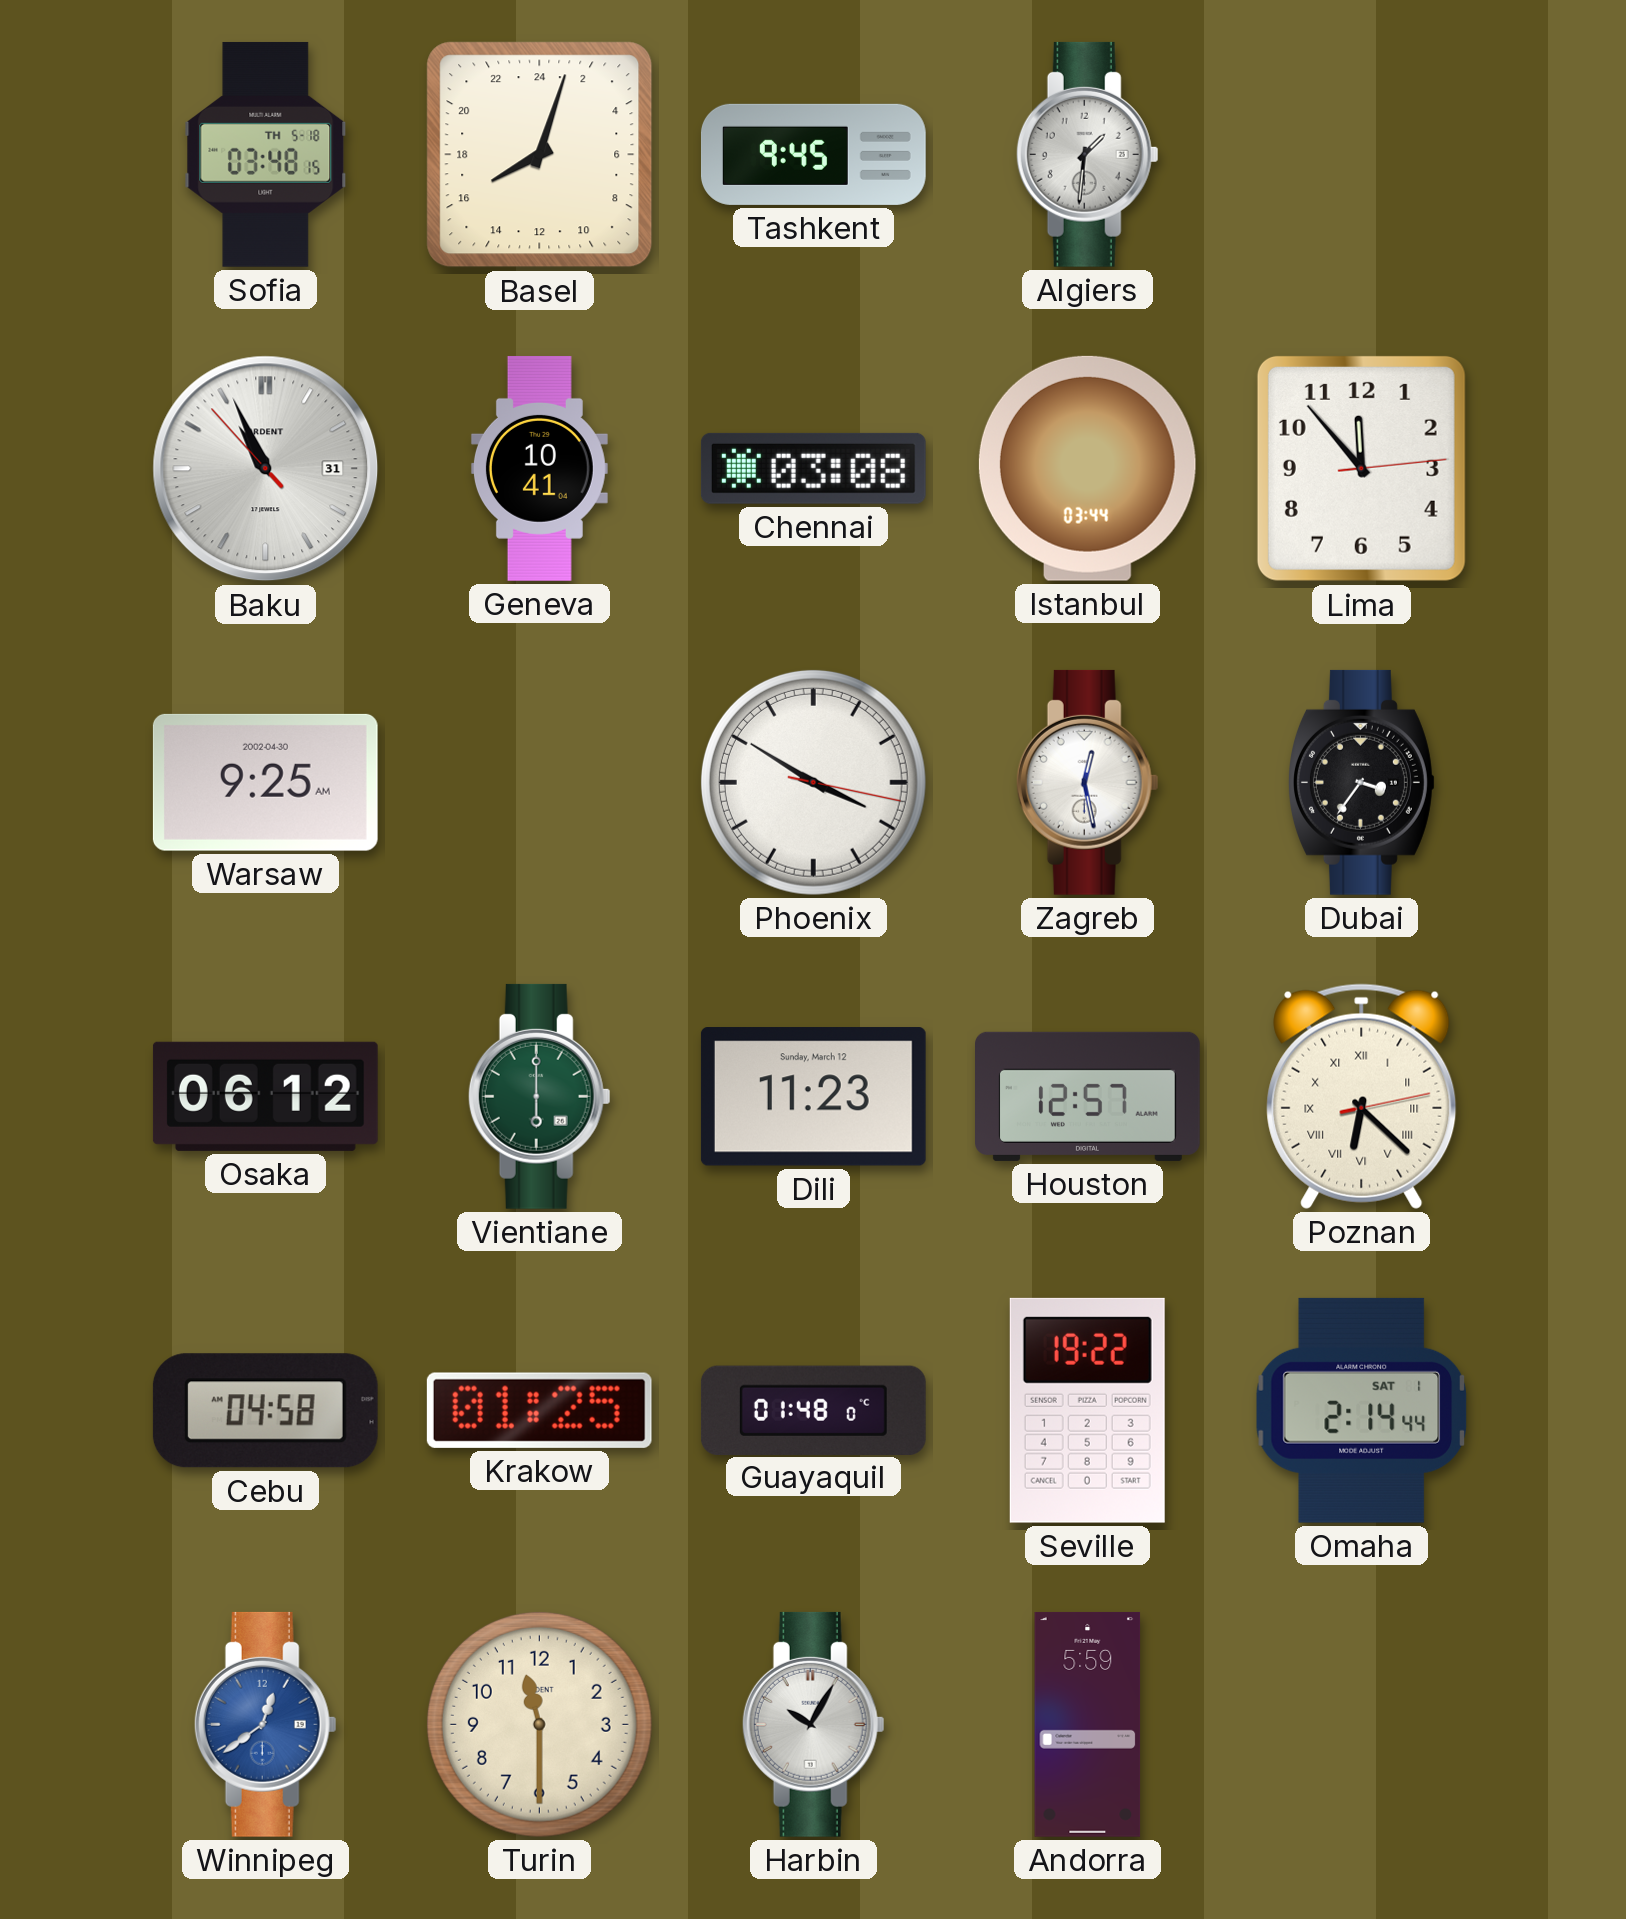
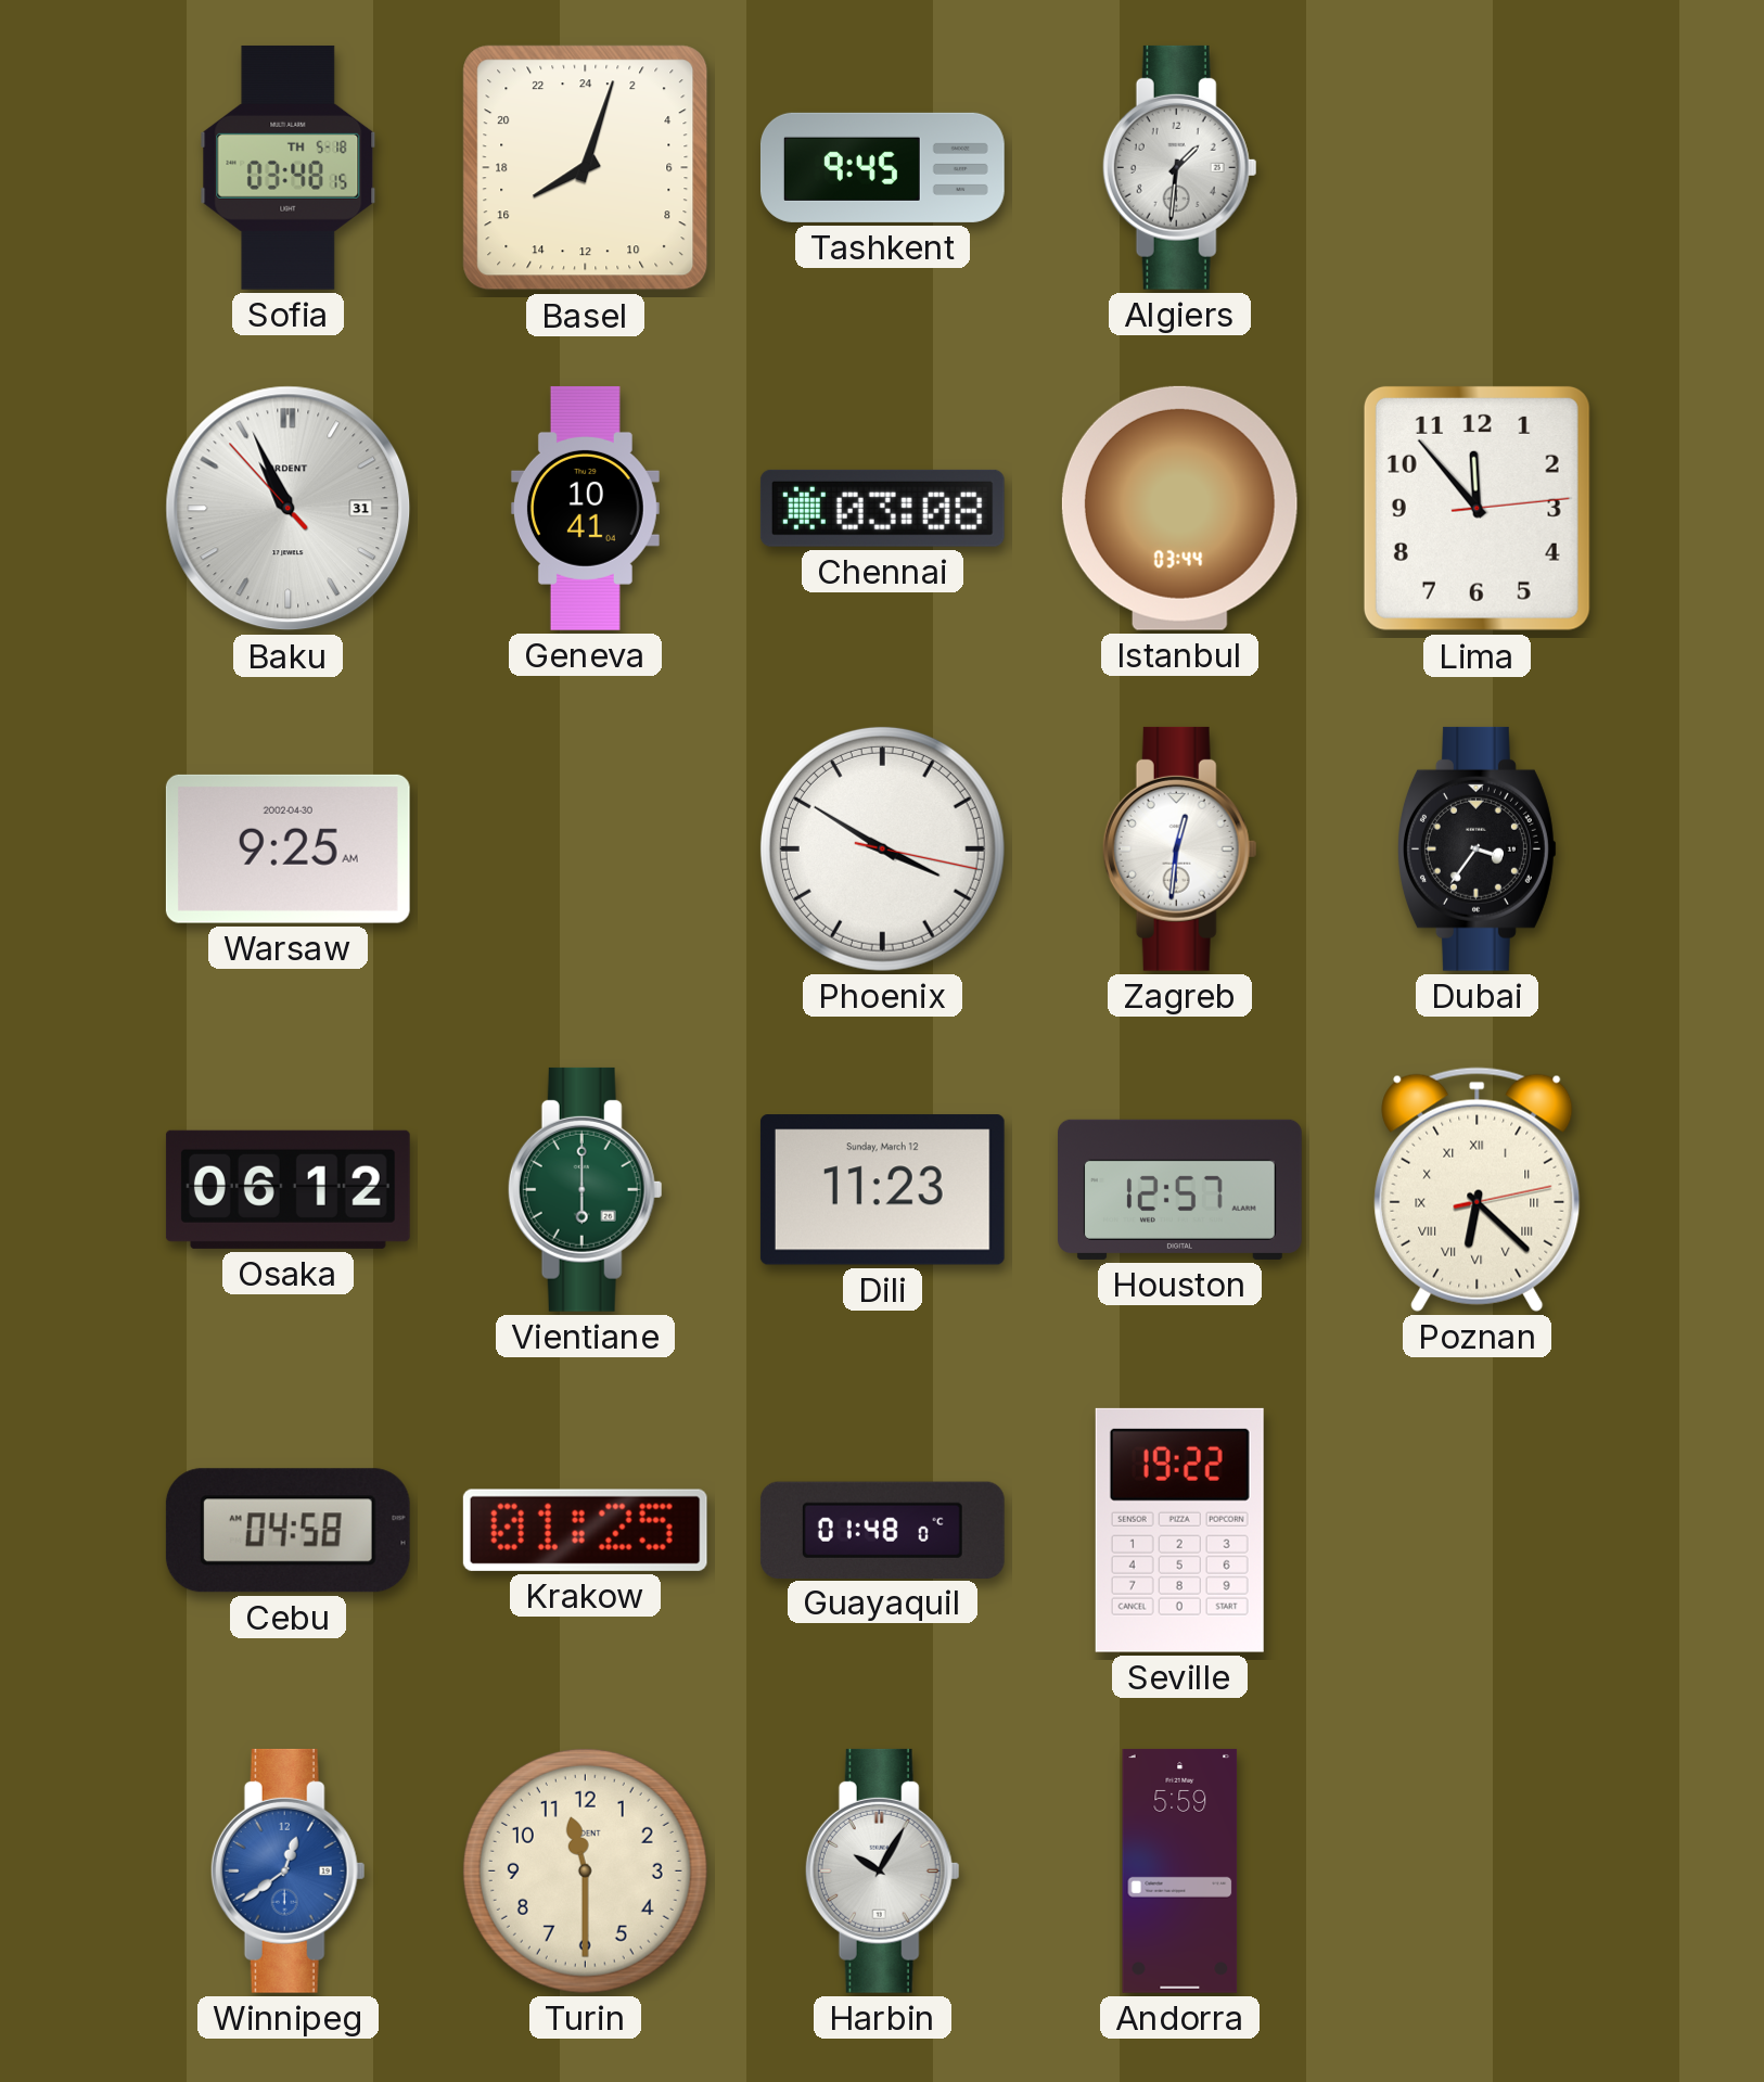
Zagreb: 12:28 -> 12:31 (1179, 848)
Omaha: 2:14 -> none (1361, 1410)
